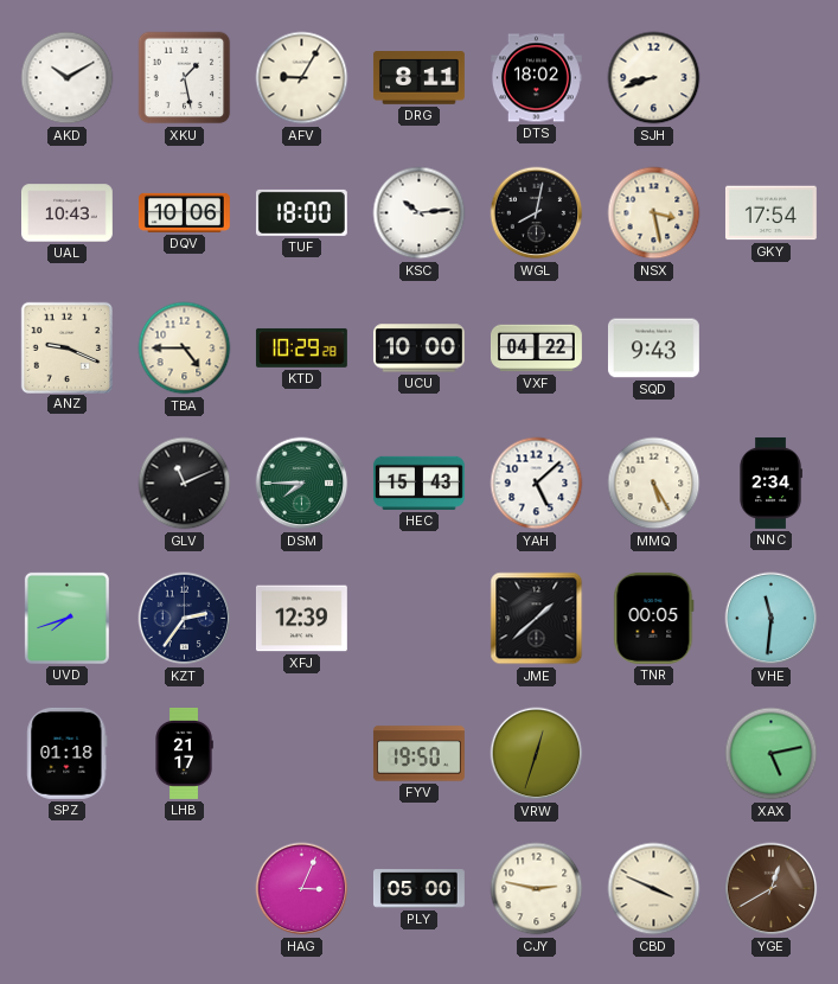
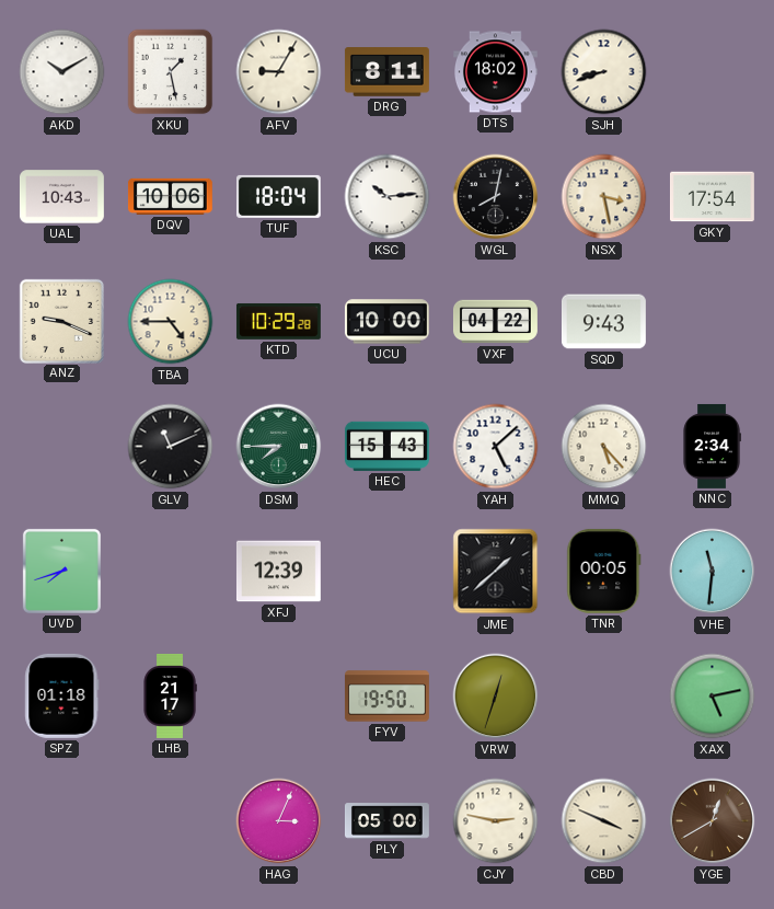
TUF: 18:00 -> 18:04 (278, 196)
MMQ: 5:25 -> 5:23 (604, 447)
KZT: 2:36 -> none (185, 619)
